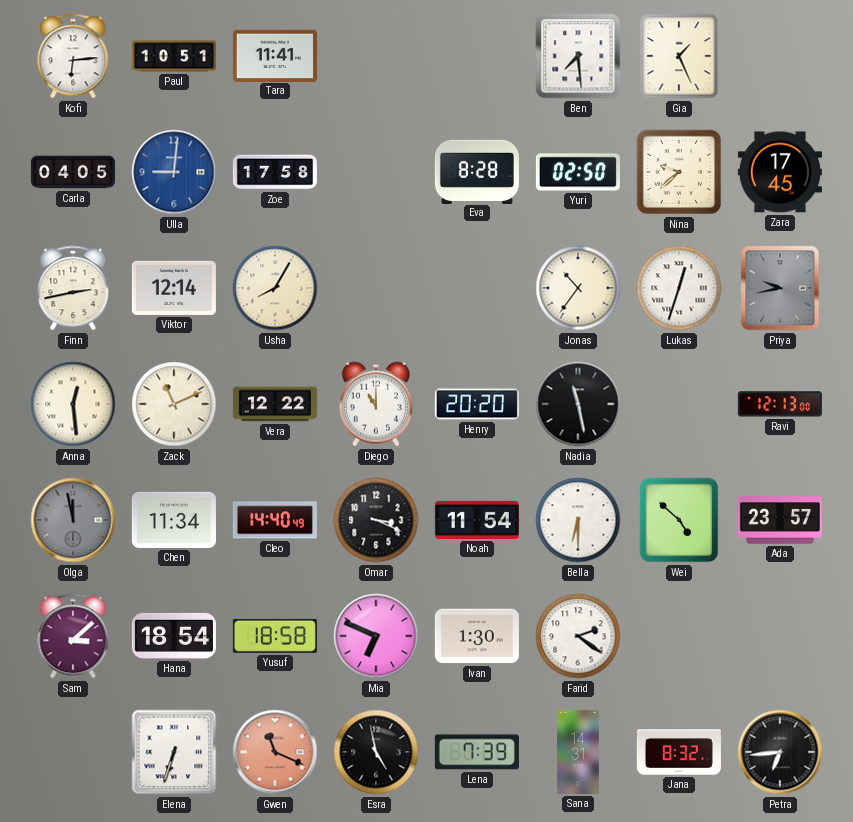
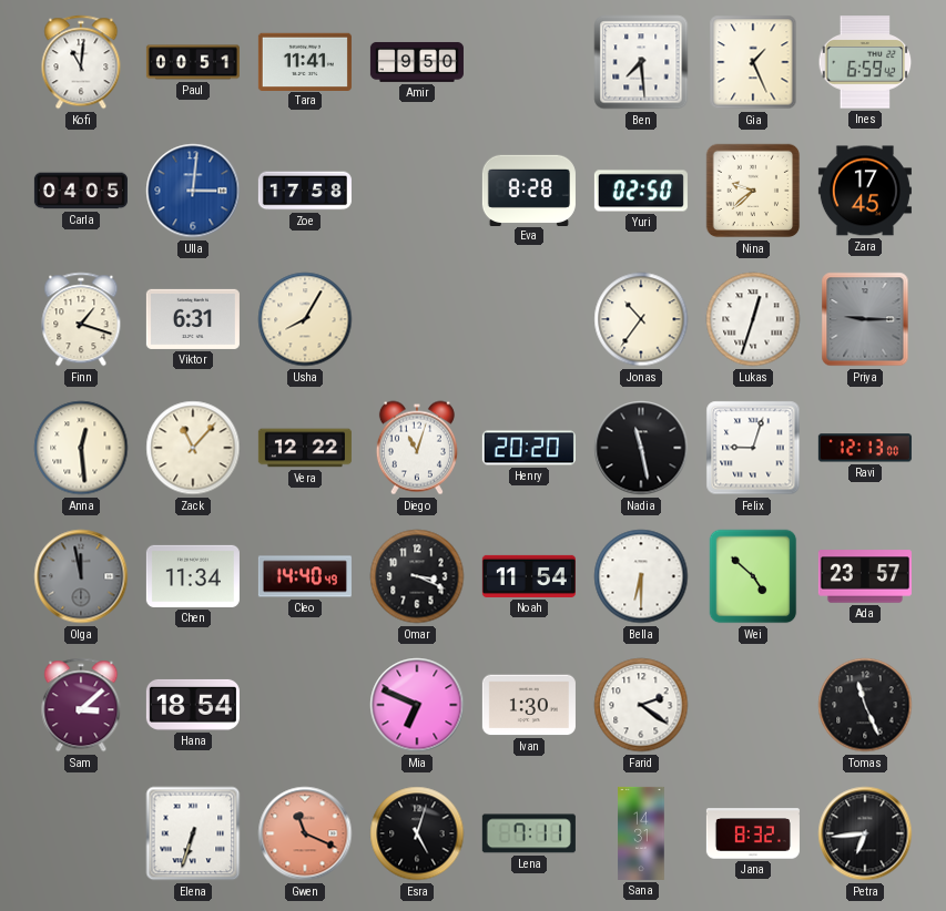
Kofi: 6:14 -> 11:01 (81, 62)
Paul: 10:51 -> 00:51 (193, 62)
Amir: none -> 9:50 (417, 62)
Ines: none -> 6:59 (865, 62)
Ulla: 9:01 -> 3:01 (193, 191)
Finn: 2:43 -> 1:18 (81, 319)
Viktor: 12:14 -> 6:31 (193, 319)
Priya: 9:43 -> 9:15 (865, 319)
Zack: 11:11 -> 11:07 (193, 448)
Diego: 11:00 -> 11:03 (417, 448)
Felix: none -> 9:03 (753, 448)
Yusuf: 18:58 -> none (275, 636)
Tomas: none -> 11:26 (865, 705)
Esra: 4:58 -> 5:03 (417, 833)
Lena: 7:39 -> 7:11 (529, 833)
